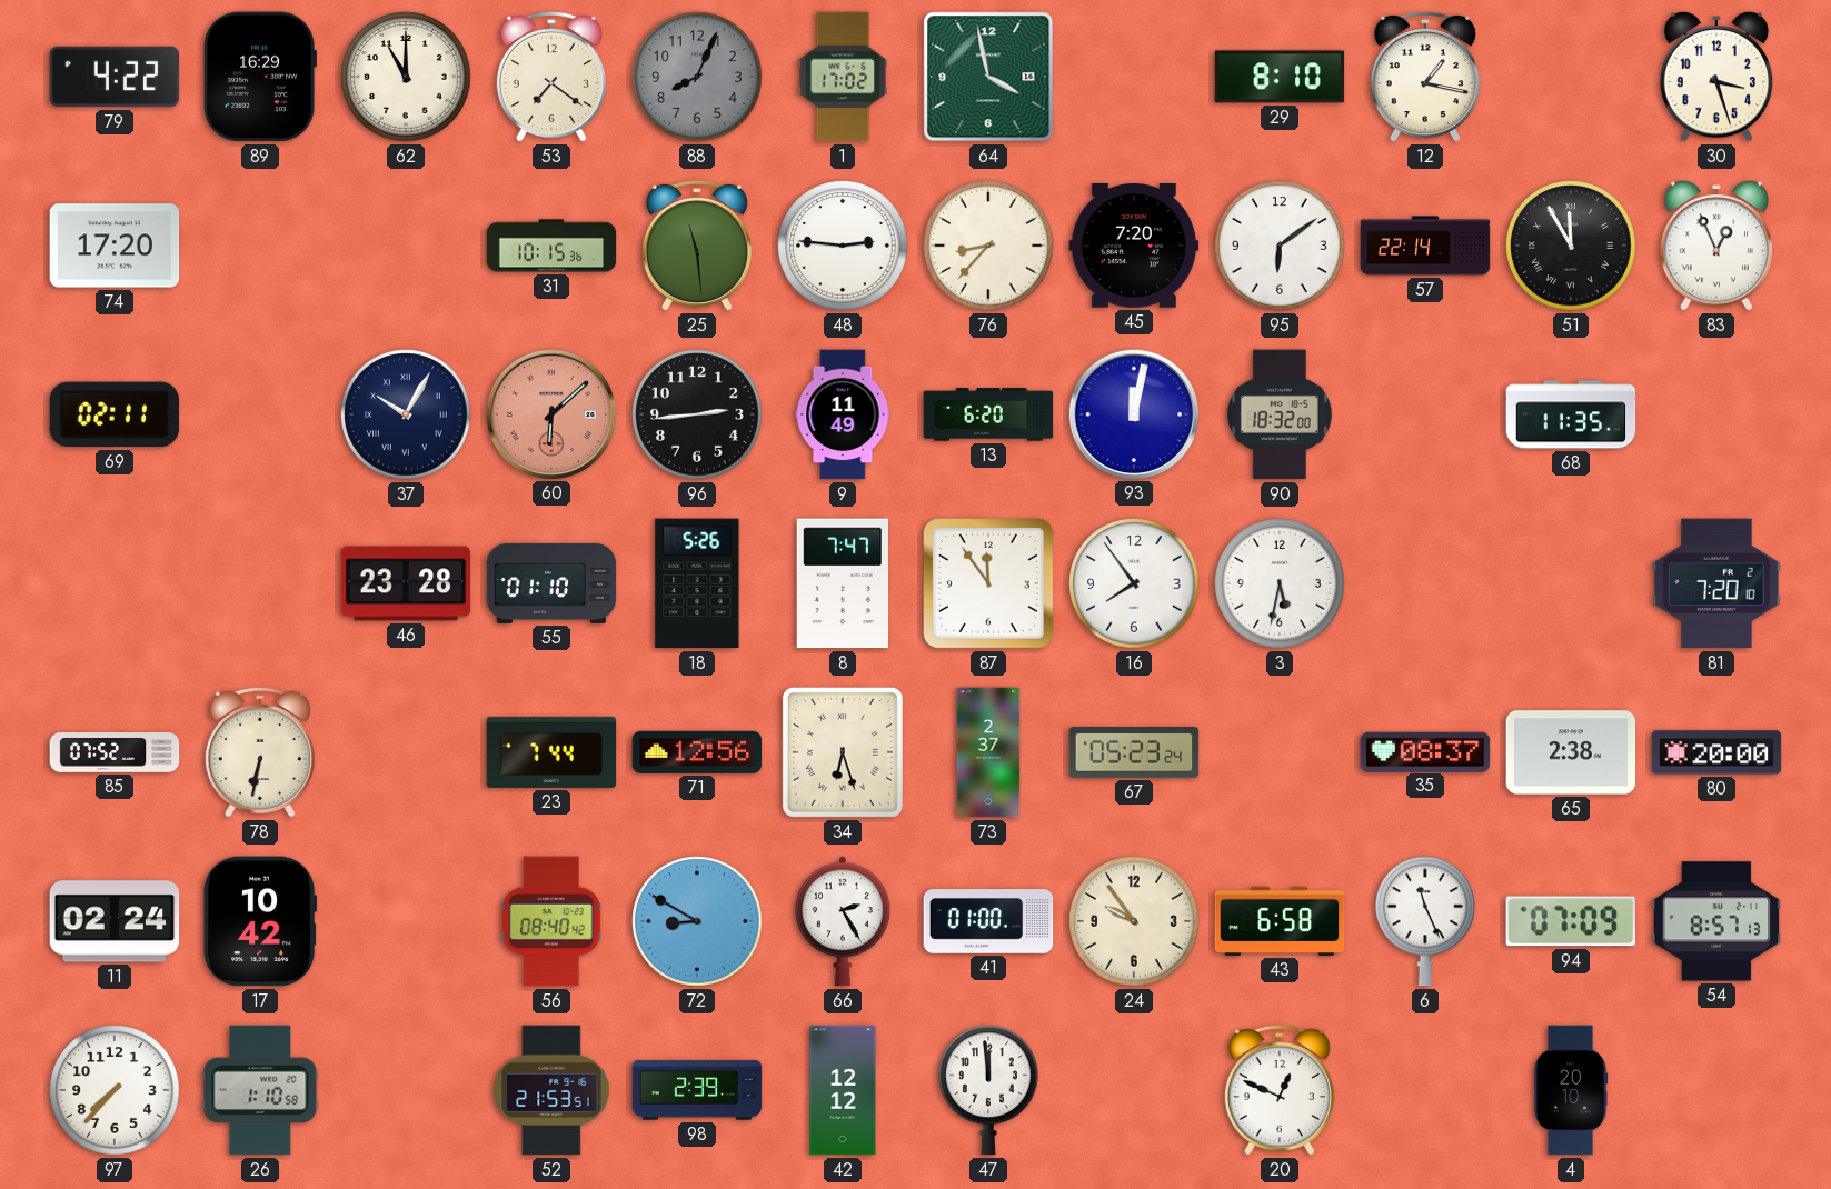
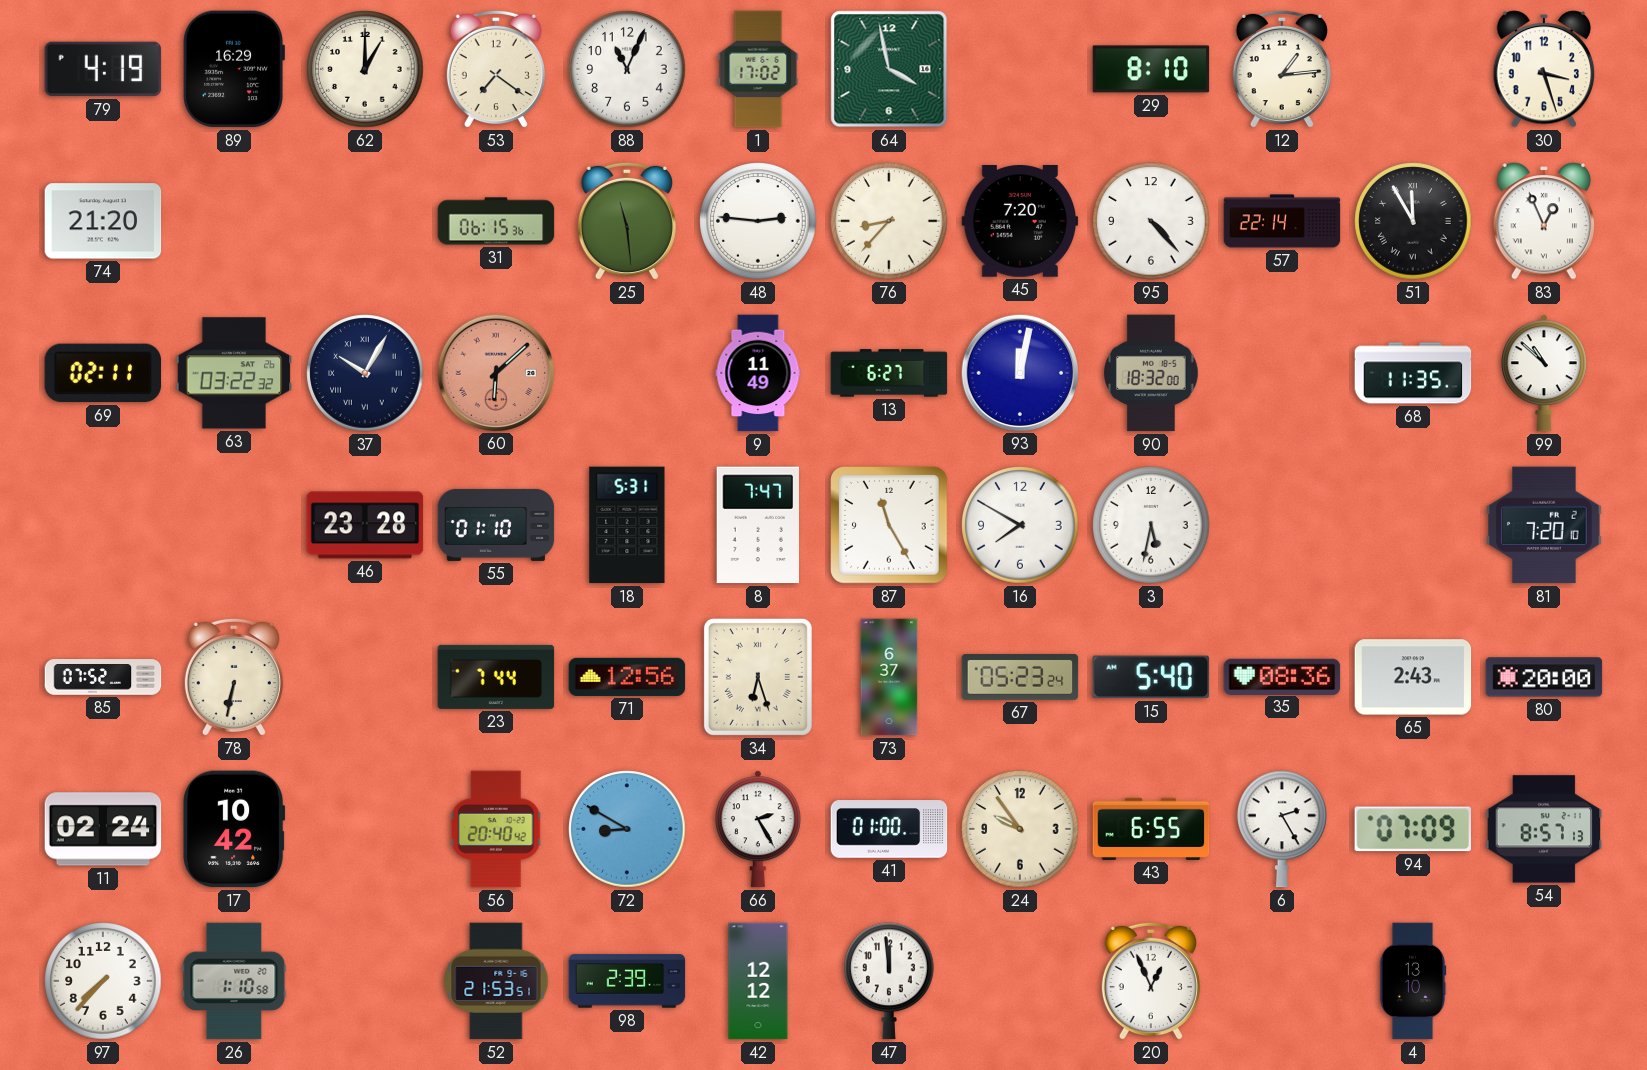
79: 4:22 -> 4:19 (103, 69)
62: 11:00 -> 1:00 (365, 69)
88: 8:04 -> 11:04 (627, 69)
88 dial: grey -> white (627, 69)
12: 1:17 -> 1:14 (1282, 69)
74: 17:20 -> 21:20 (103, 221)
31: 10:15 -> 06:15 (496, 221)
95: 6:09 -> 4:23 (1151, 221)
63: none -> 03:22 (234, 373)
96: 2:44 -> none (697, 414)
13: 6:20 -> 6:27 (889, 373)
99: none -> 10:52 (1544, 373)
18: 5:26 -> 5:31 (627, 525)
87: 11:54 -> 11:25 (890, 526)
16: 7:54 -> 7:50 (1020, 525)
73: 2:37 -> 6:37 (889, 677)
15: none -> 5:40 (1151, 677)
35: 08:37 -> 08:36 (1282, 676)
65: 2:38 -> 2:43 (1413, 677)
56: 08:40 -> 20:40 (496, 829)
43: 6:58 -> 6:55 (1151, 829)
6: 11:26 -> 2:25 (1283, 829)
20: 12:49 -> 12:56 (1151, 981)
4: 20:10 -> 13:10 (1413, 981)
